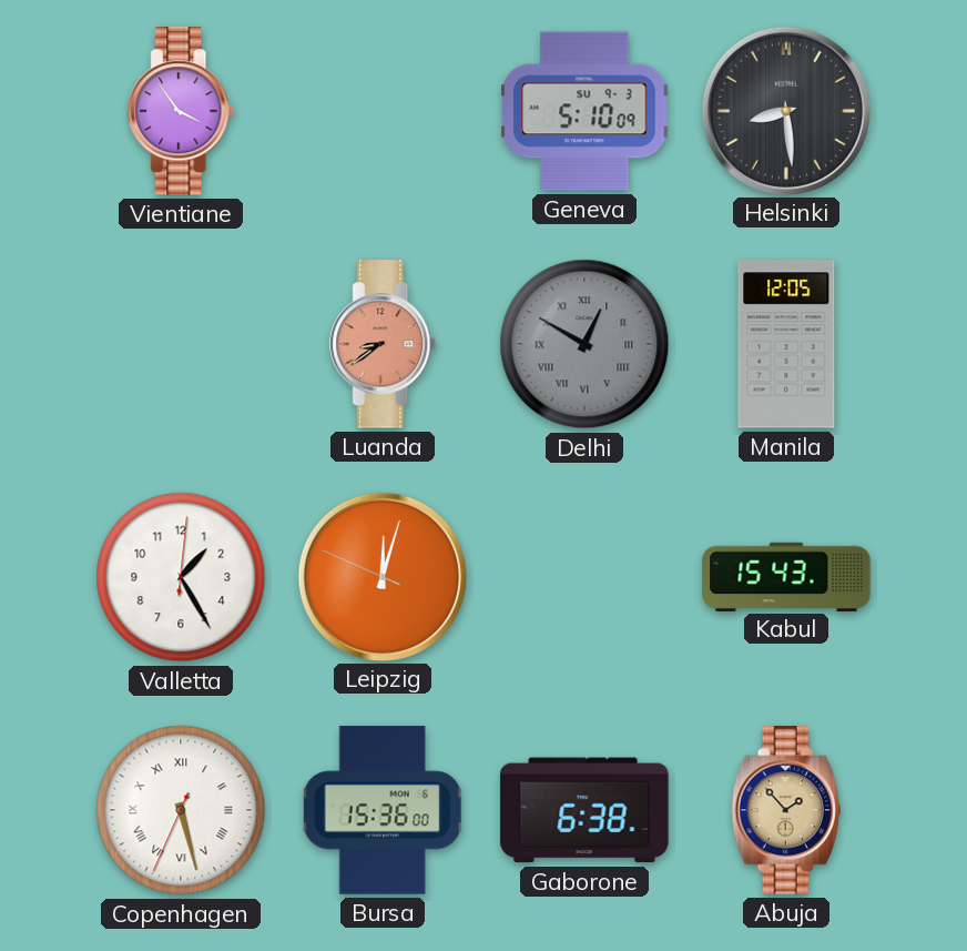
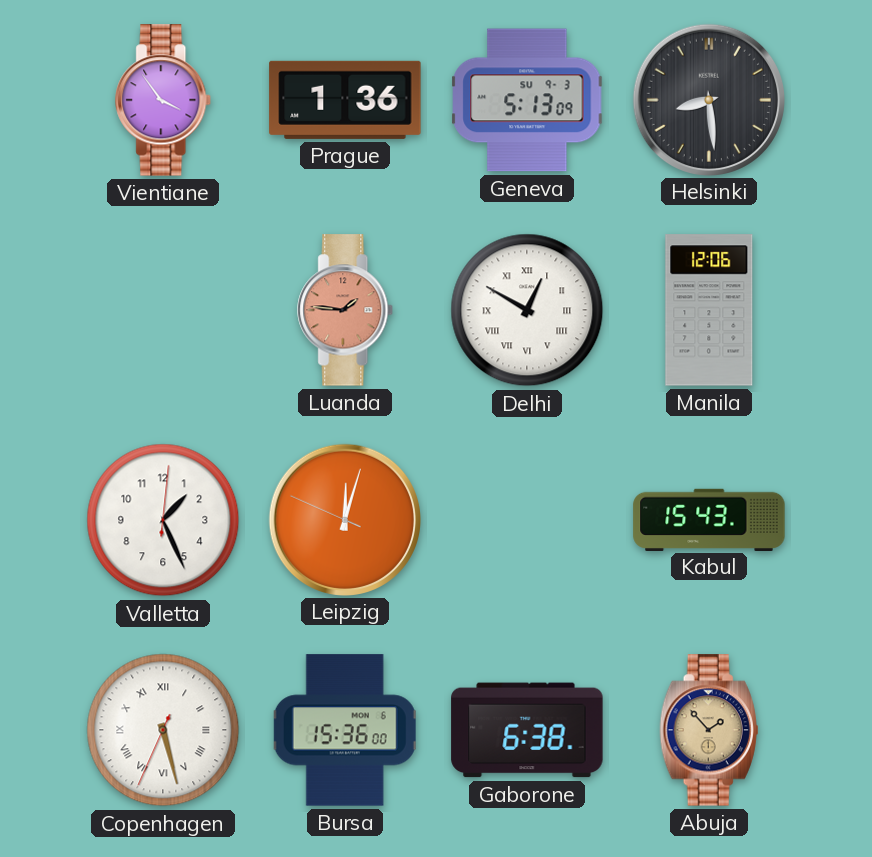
Prague: none -> 1:36 (345, 100)
Geneva: 5:10 -> 5:13 (527, 100)
Luanda: 8:39 -> 1:46 (346, 310)
Delhi dial: grey -> white (527, 310)
Manila: 12:05 -> 12:06 (709, 310)
Valletta: 1:25 -> 1:26 (163, 520)
